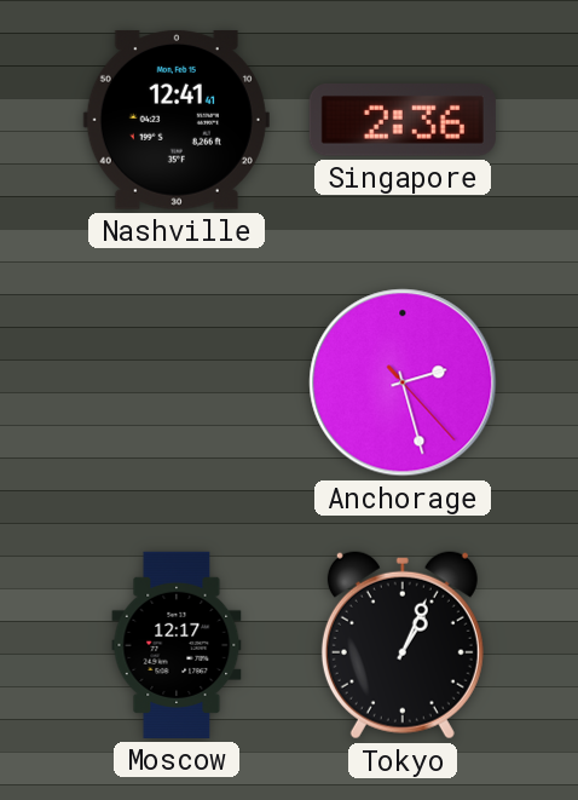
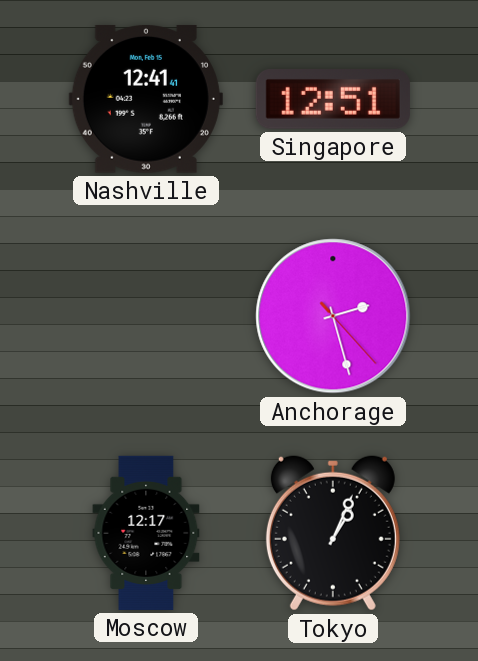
Singapore: 2:36 -> 12:51 (333, 100)
